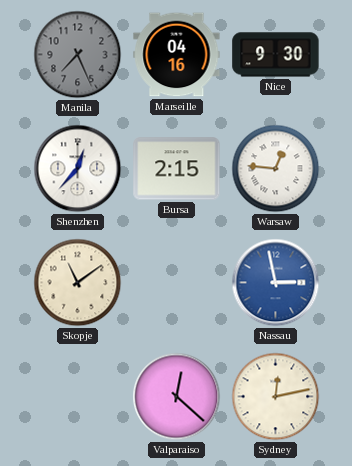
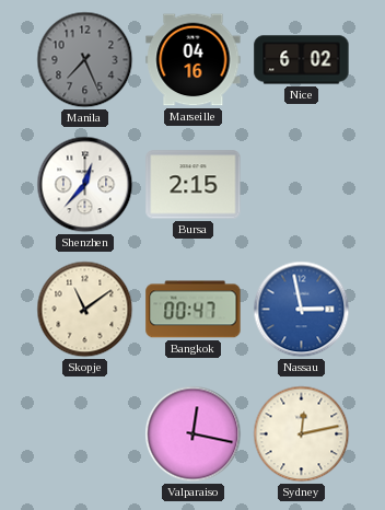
Nice: 9:30 -> 6:02 (302, 60)
Warsaw: 12:46 -> none (276, 169)
Bangkok: none -> 00:47 (194, 310)
Valparaiso: 12:22 -> 12:17 (194, 434)
